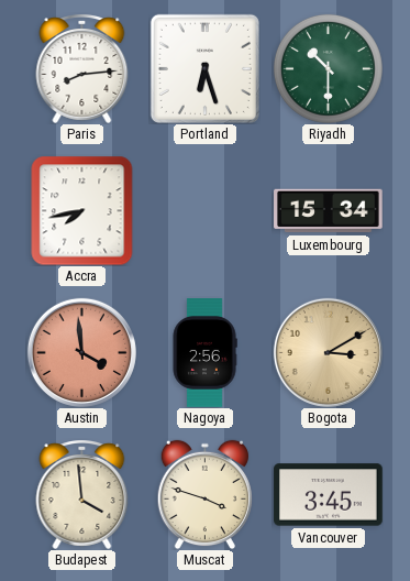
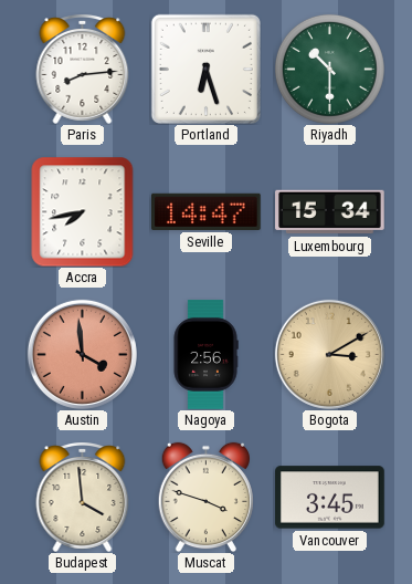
Seville: none -> 14:47 (207, 211)
